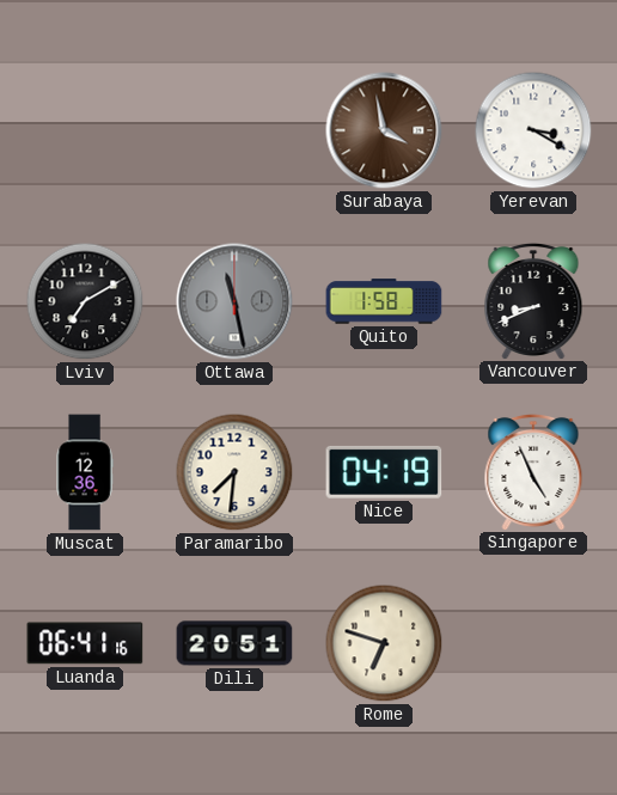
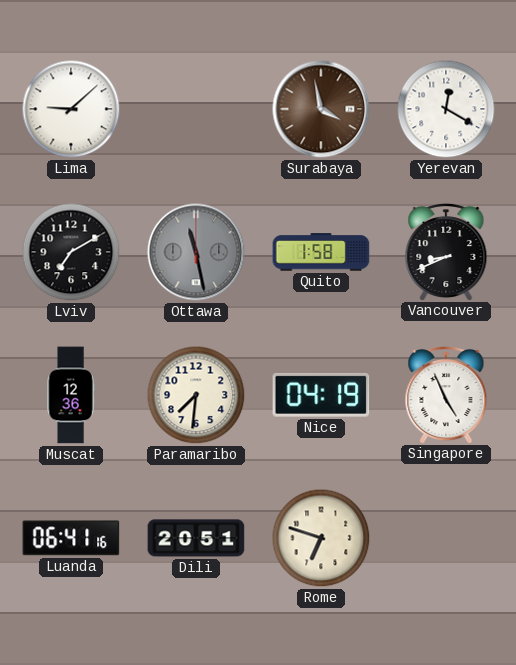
Lima: none -> 9:08 (71, 109)
Yerevan: 3:20 -> 12:20 (446, 109)
